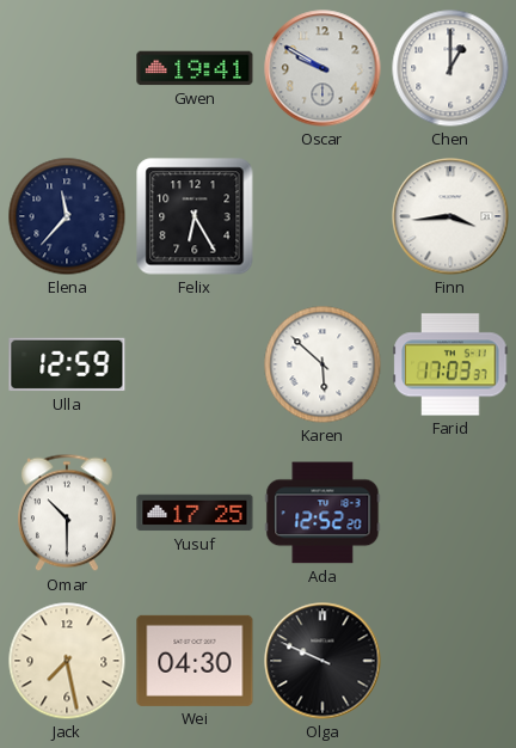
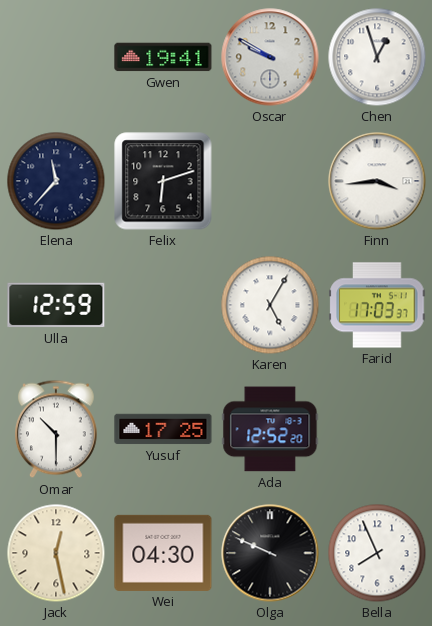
Chen: 1:00 -> 12:57 (377, 57)
Felix: 6:25 -> 6:12 (163, 181)
Karen: 5:52 -> 5:05 (270, 305)
Jack: 7:28 -> 12:28 (56, 553)
Bella: none -> 7:56 (377, 553)
